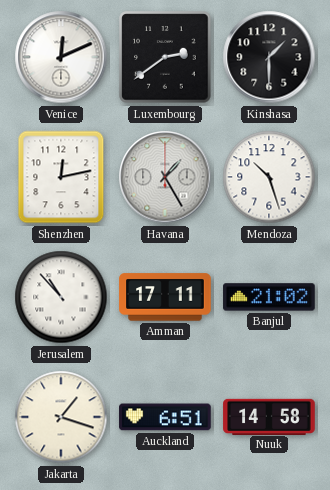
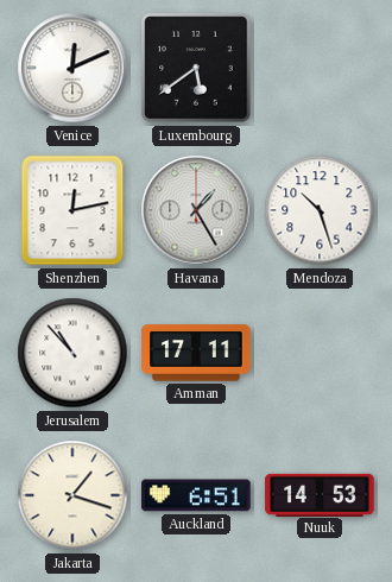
Luxembourg: 2:39 -> 5:39 (196, 68)
Kinshasa: 1:30 -> none (269, 57)
Banjul: 21:02 -> none (269, 297)
Nuuk: 14:58 -> 14:53 (320, 494)
